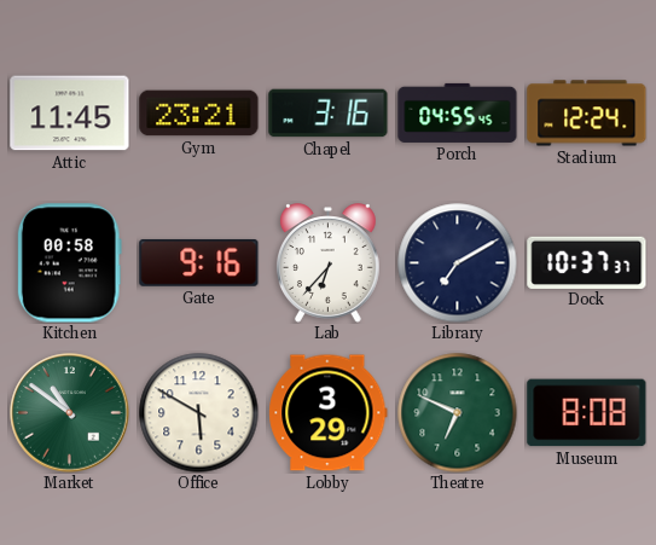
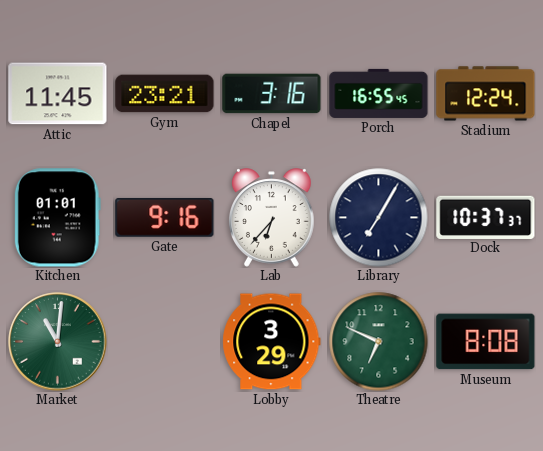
Porch: 04:55 -> 16:55 (379, 93)
Kitchen: 00:58 -> 01:01 (57, 218)
Library: 7:10 -> 7:05 (379, 218)
Market: 10:51 -> 11:01 (58, 342)
Office: 5:50 -> none (199, 413)
